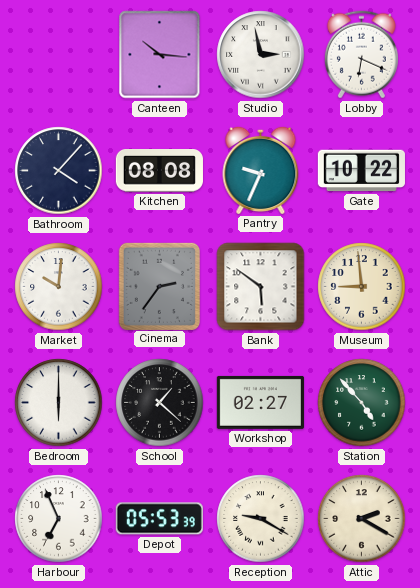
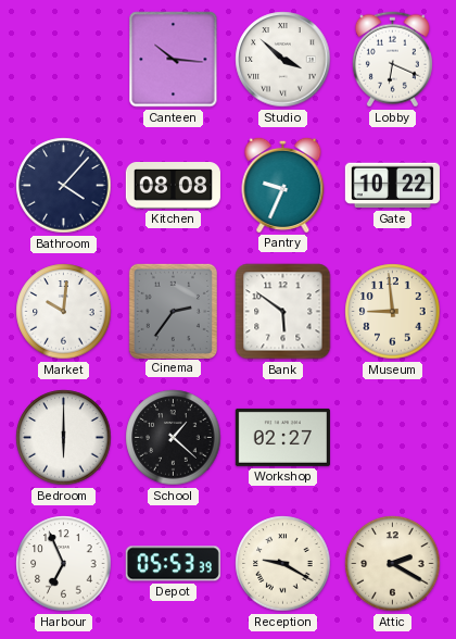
Studio: 2:58 -> 3:52 (283, 60)
Station: 4:53 -> none (362, 403)
